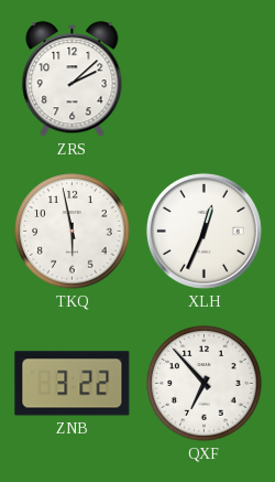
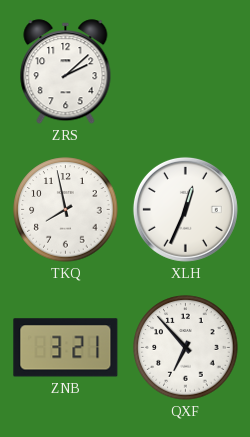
TKQ: 5:58 -> 7:58 (66, 210)
ZNB: 3:22 -> 3:21 (66, 348)
